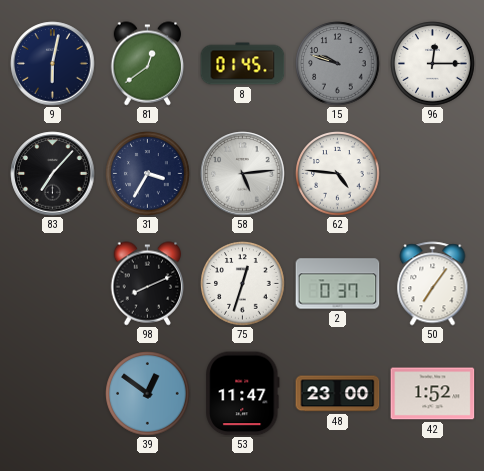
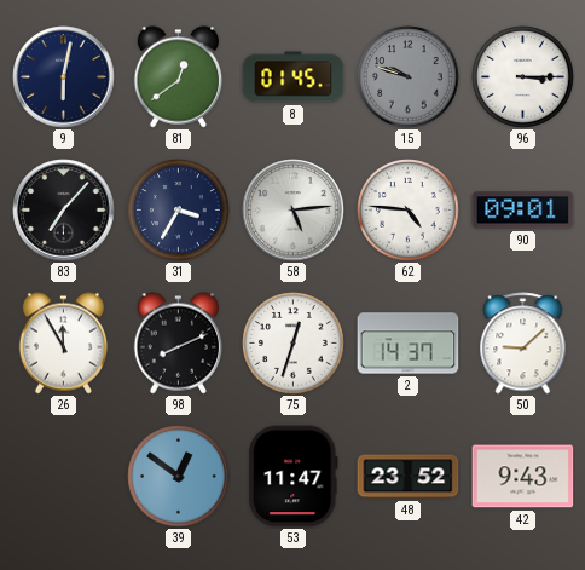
96: 12:15 -> 3:15 (523, 77)
90: none -> 09:01 (523, 211)
26: none -> 11:55 (64, 344)
2: 0:37 -> 14:37 (409, 344)
50: 7:06 -> 9:08 (523, 344)
48: 23:00 -> 23:52 (409, 477)
42: 1:52 -> 9:43 (523, 477)
